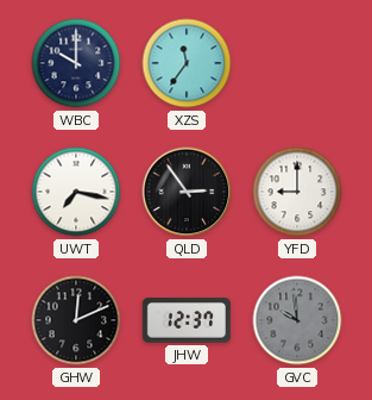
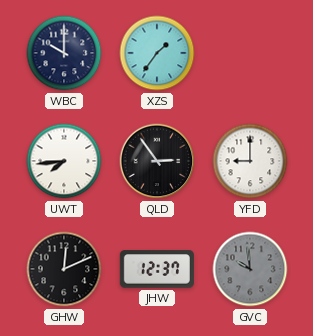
XZS: 11:36 -> 1:36 (157, 53)
UWT: 7:17 -> 7:44 (64, 161)
